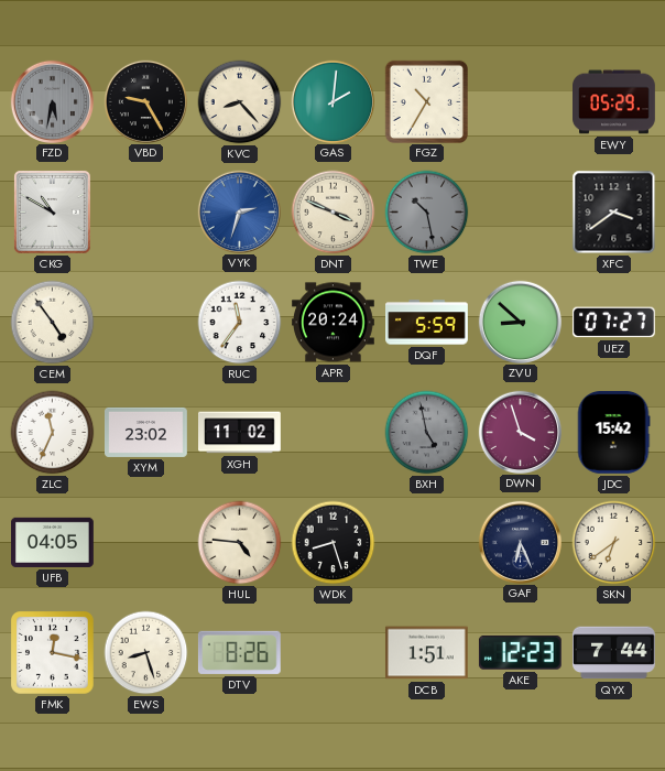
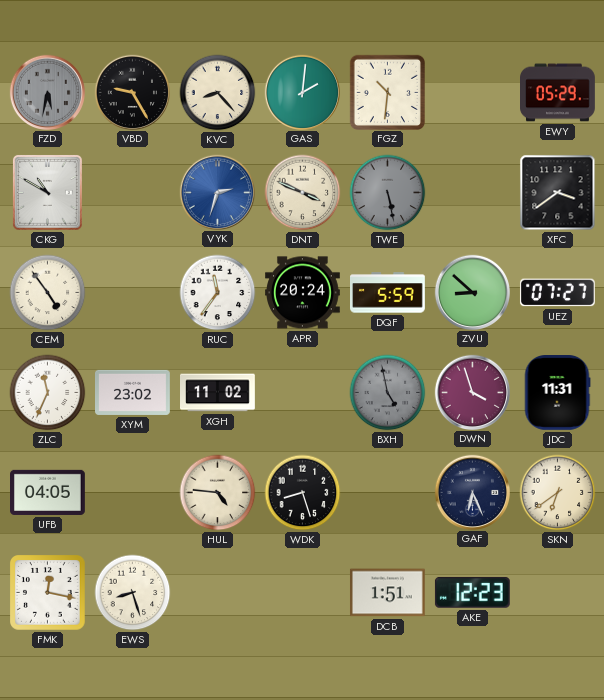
FGZ: 10:35 -> 10:31 (387, 92)
TWE: 10:28 -> 5:28 (388, 193)
JDC: 15:42 -> 11:31 (557, 393)
DTV: 8:26 -> none (239, 652)
QYX: 7:44 -> none (614, 653)
